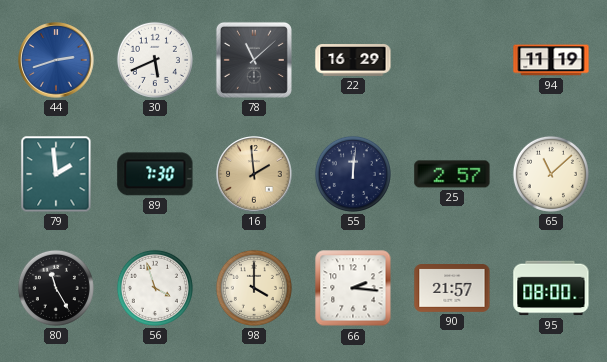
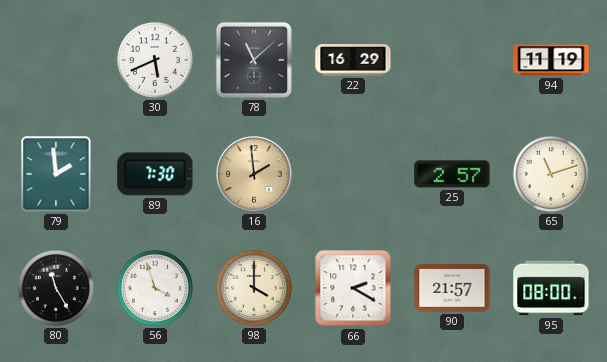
44: 2:42 -> none (56, 60)
55: 12:01 -> none (353, 174)
65: 11:08 -> 11:12 (551, 174)
66: 2:16 -> 2:20 (353, 288)
